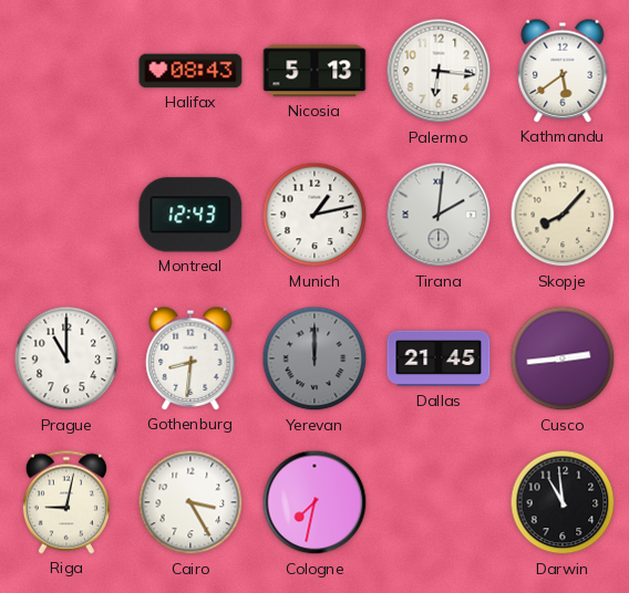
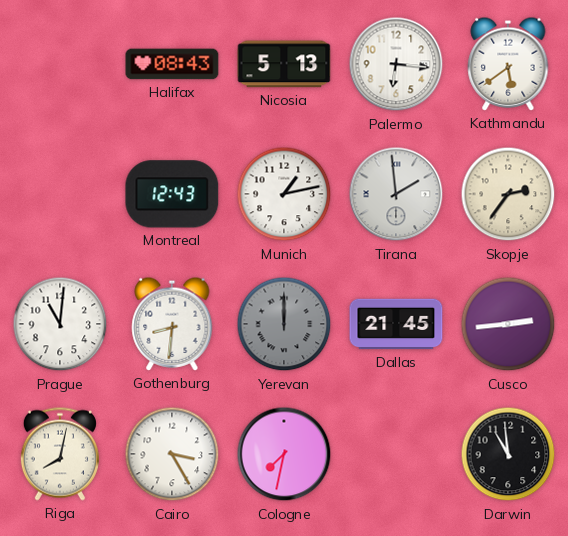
Tirana: 2:01 -> 1:59 (396, 194)
Skopje: 8:07 -> 2:36 (508, 194)
Prague: 11:00 -> 11:01 (60, 324)
Riga: 9:02 -> 8:02 (60, 454)
